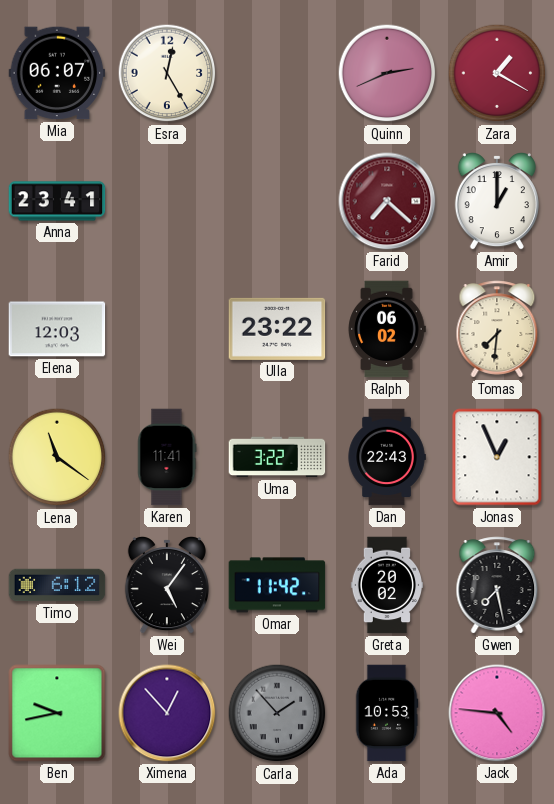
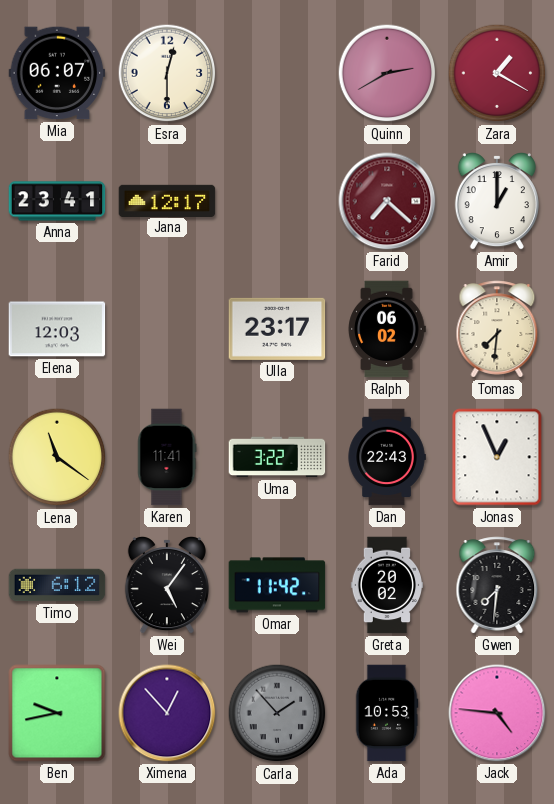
Esra: 12:25 -> 12:30 (167, 73)
Quinn: 2:41 -> 2:40 (387, 73)
Jana: none -> 12:17 (167, 200)
Ulla: 23:22 -> 23:17 (277, 329)
Gwen: 7:28 -> 7:31 (497, 585)
